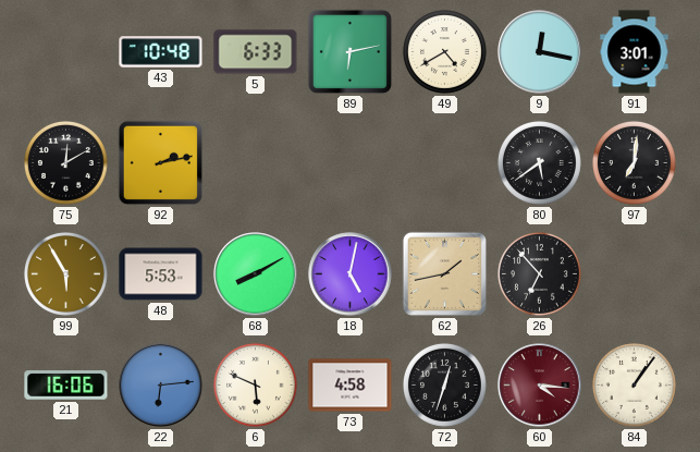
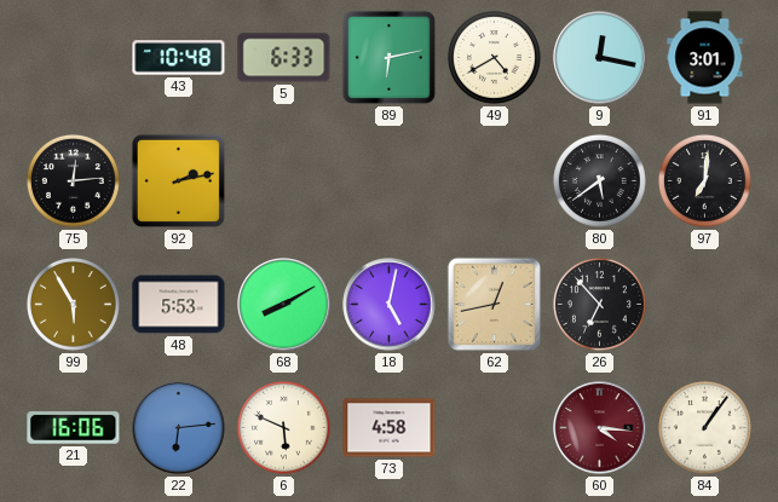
75: 12:10 -> 12:14 (73, 180)
62: 1:43 -> 12:43 (494, 304)
72: 12:33 -> none (444, 384)
